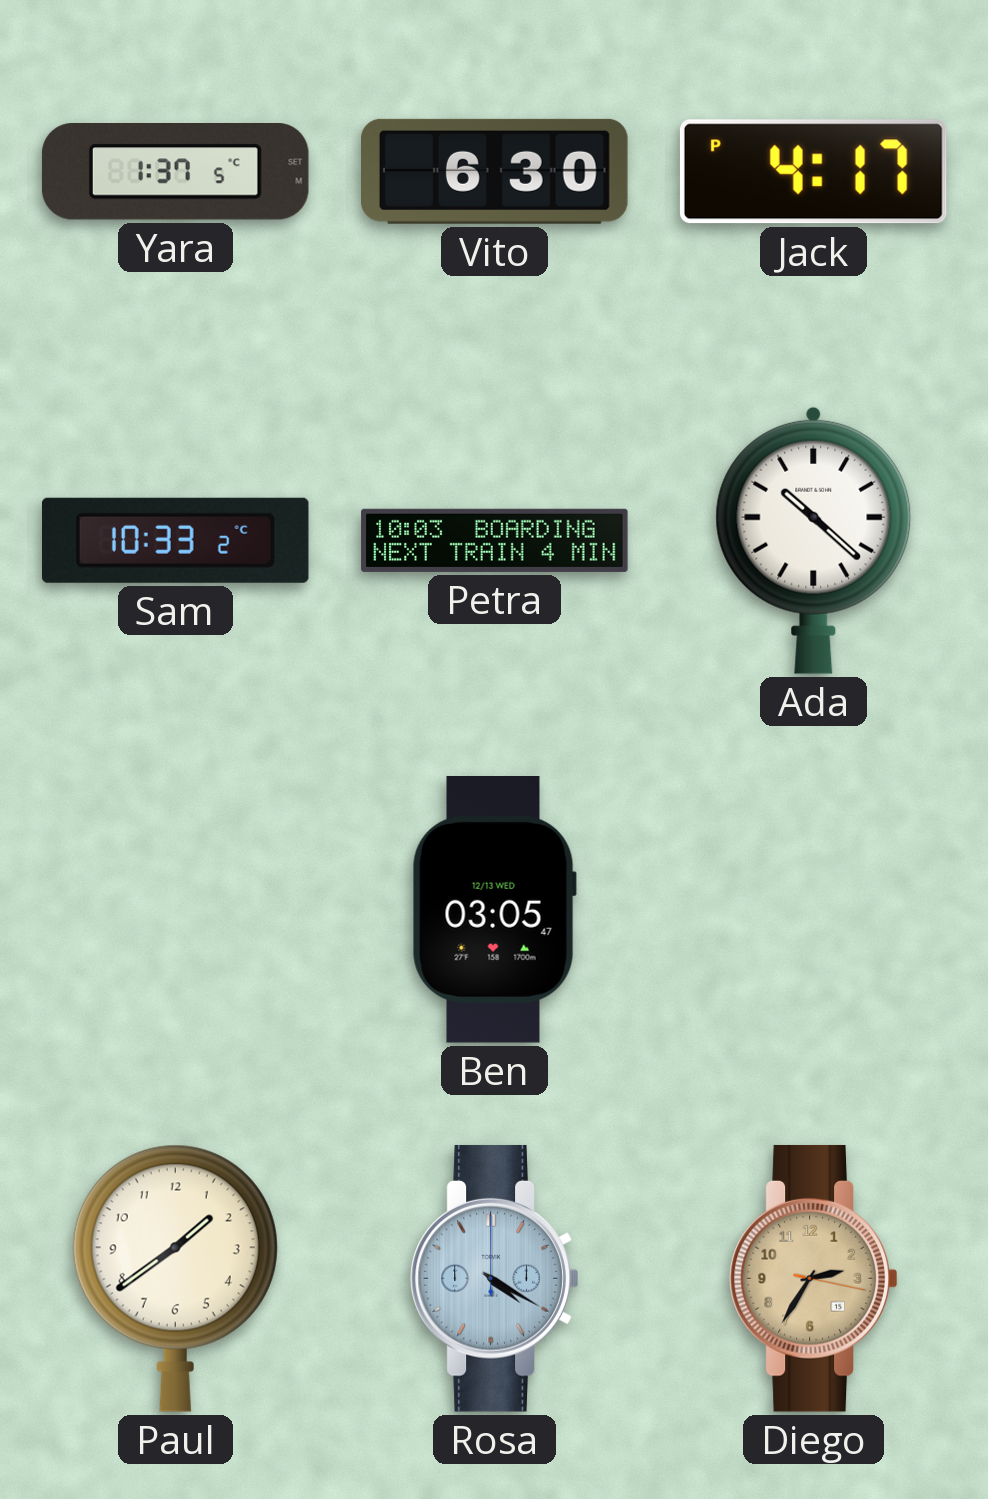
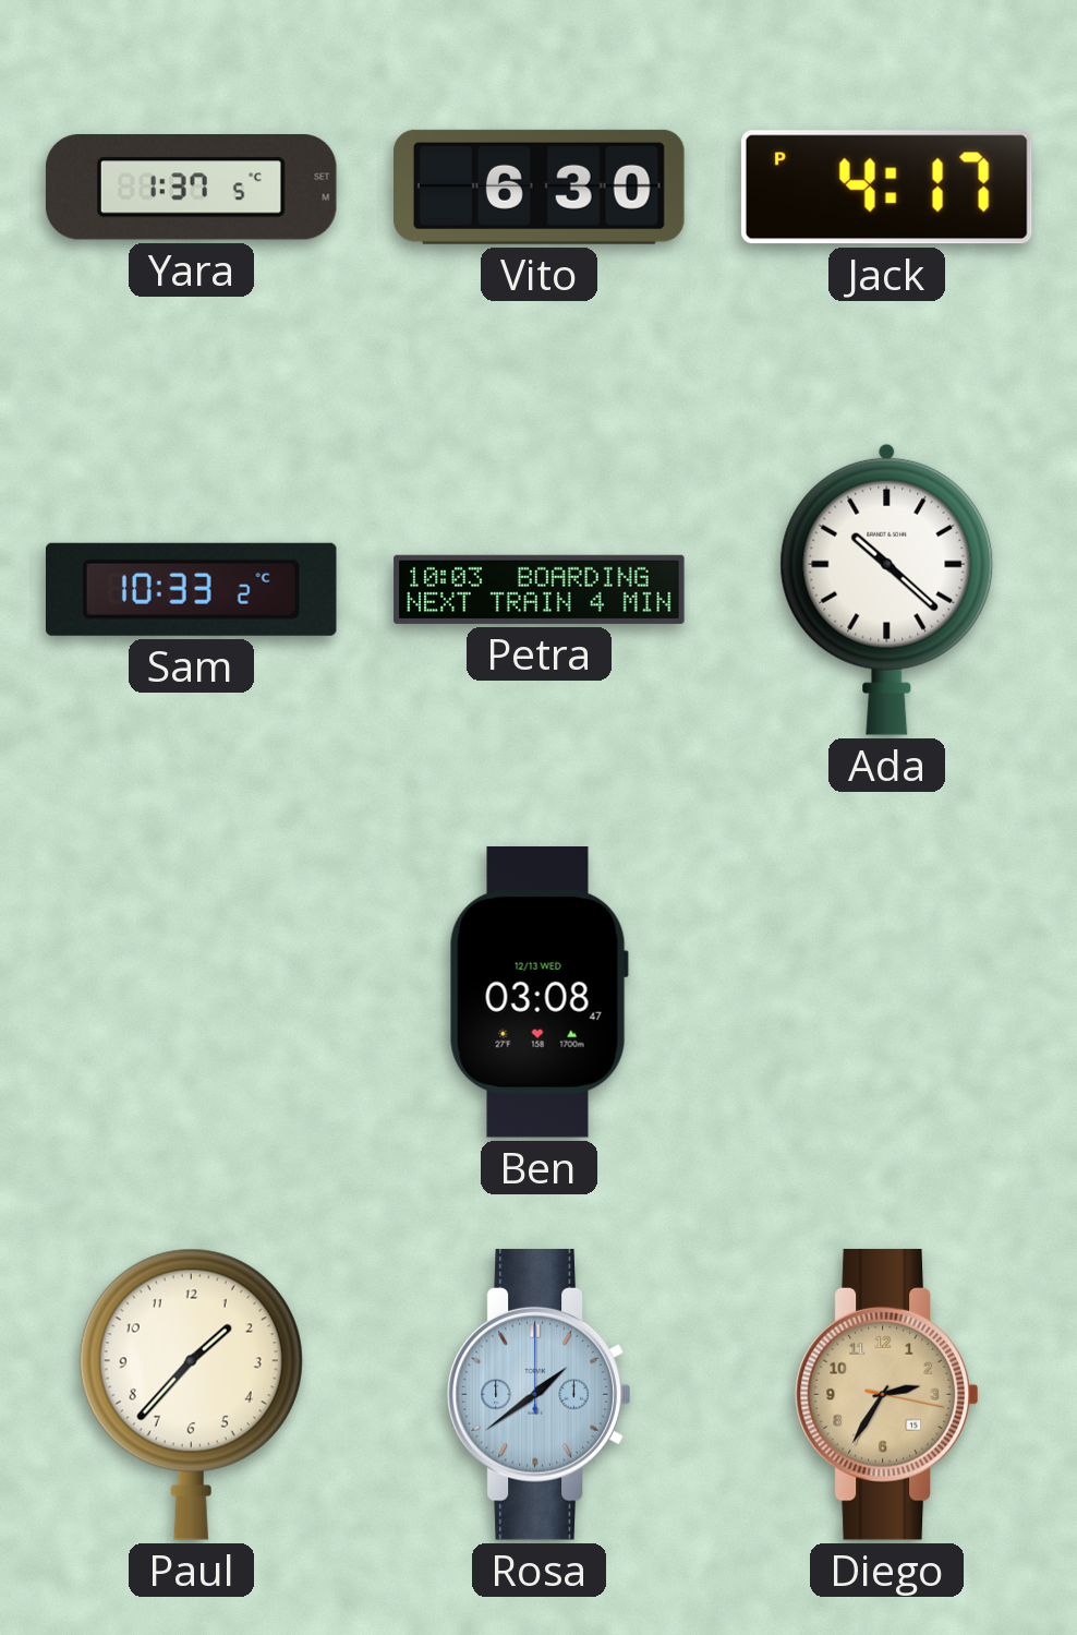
Ben: 03:05 -> 03:08 (538, 993)
Paul: 1:39 -> 1:37 (191, 1394)
Rosa: 4:20 -> 1:39 (540, 1394)
